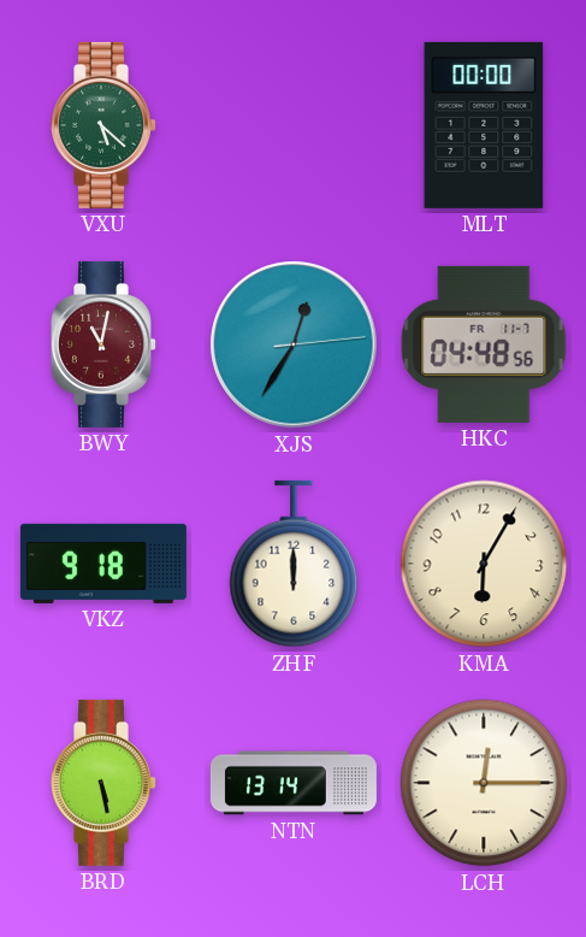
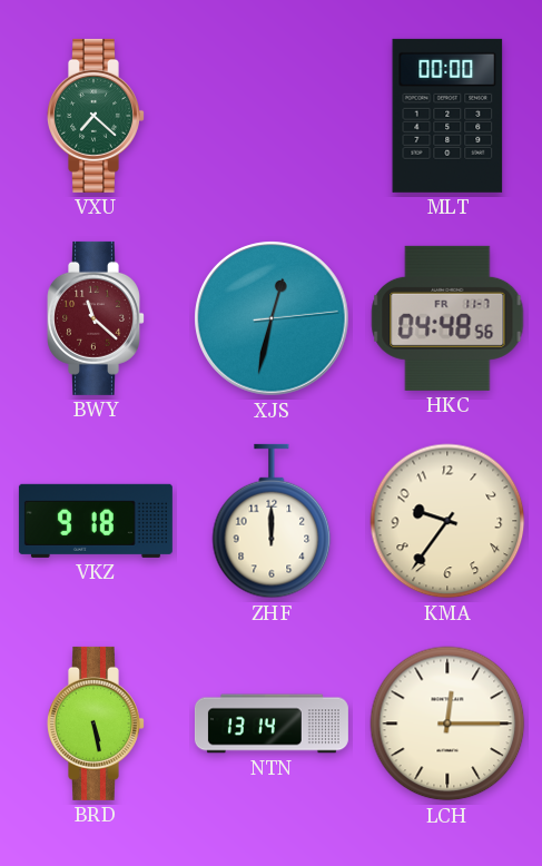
VXU: 5:22 -> 7:22 (97, 116)
BWY: 11:02 -> 11:22 (97, 318)
XJS: 12:35 -> 12:32 (272, 318)
KMA: 6:05 -> 9:36 (447, 521)
